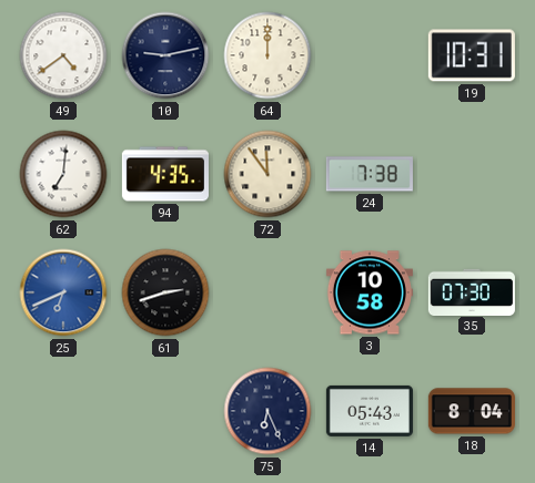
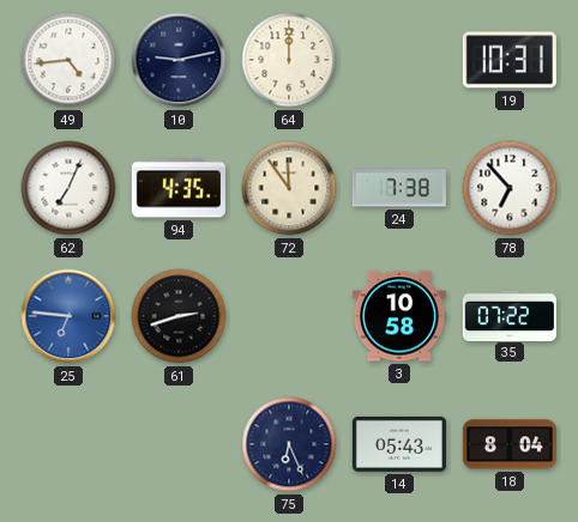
49: 4:39 -> 4:44 (68, 60)
62: 7:01 -> 7:04 (68, 188)
78: none -> 6:53 (510, 188)
25: 6:41 -> 6:46 (68, 316)
35: 07:30 -> 07:22 (510, 315)
